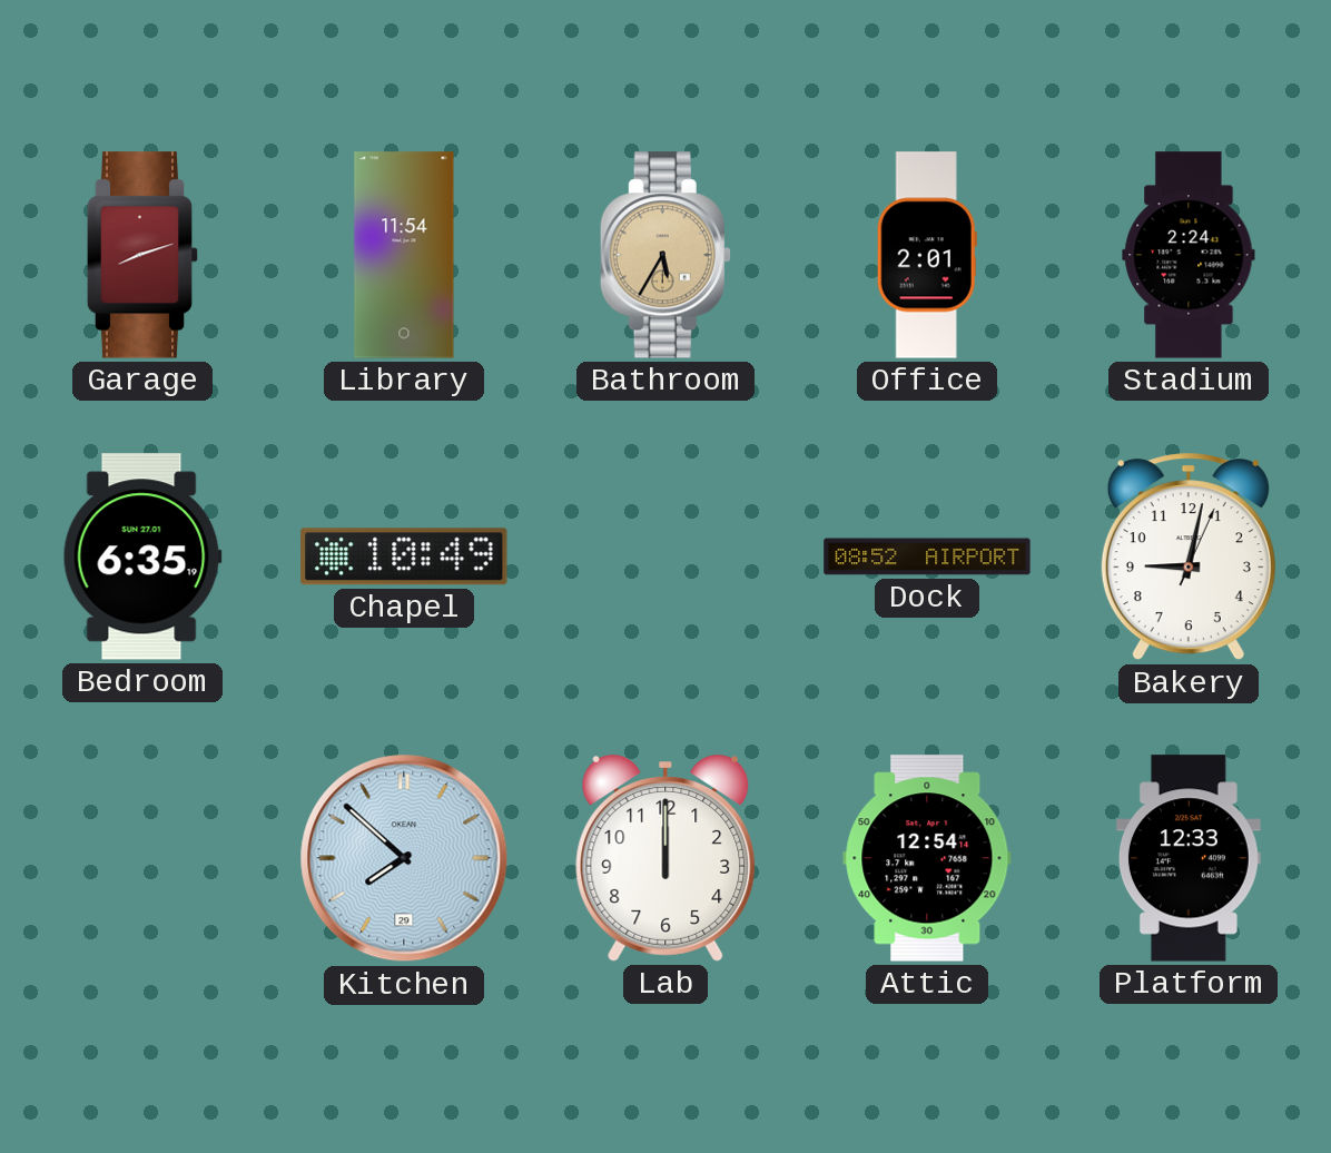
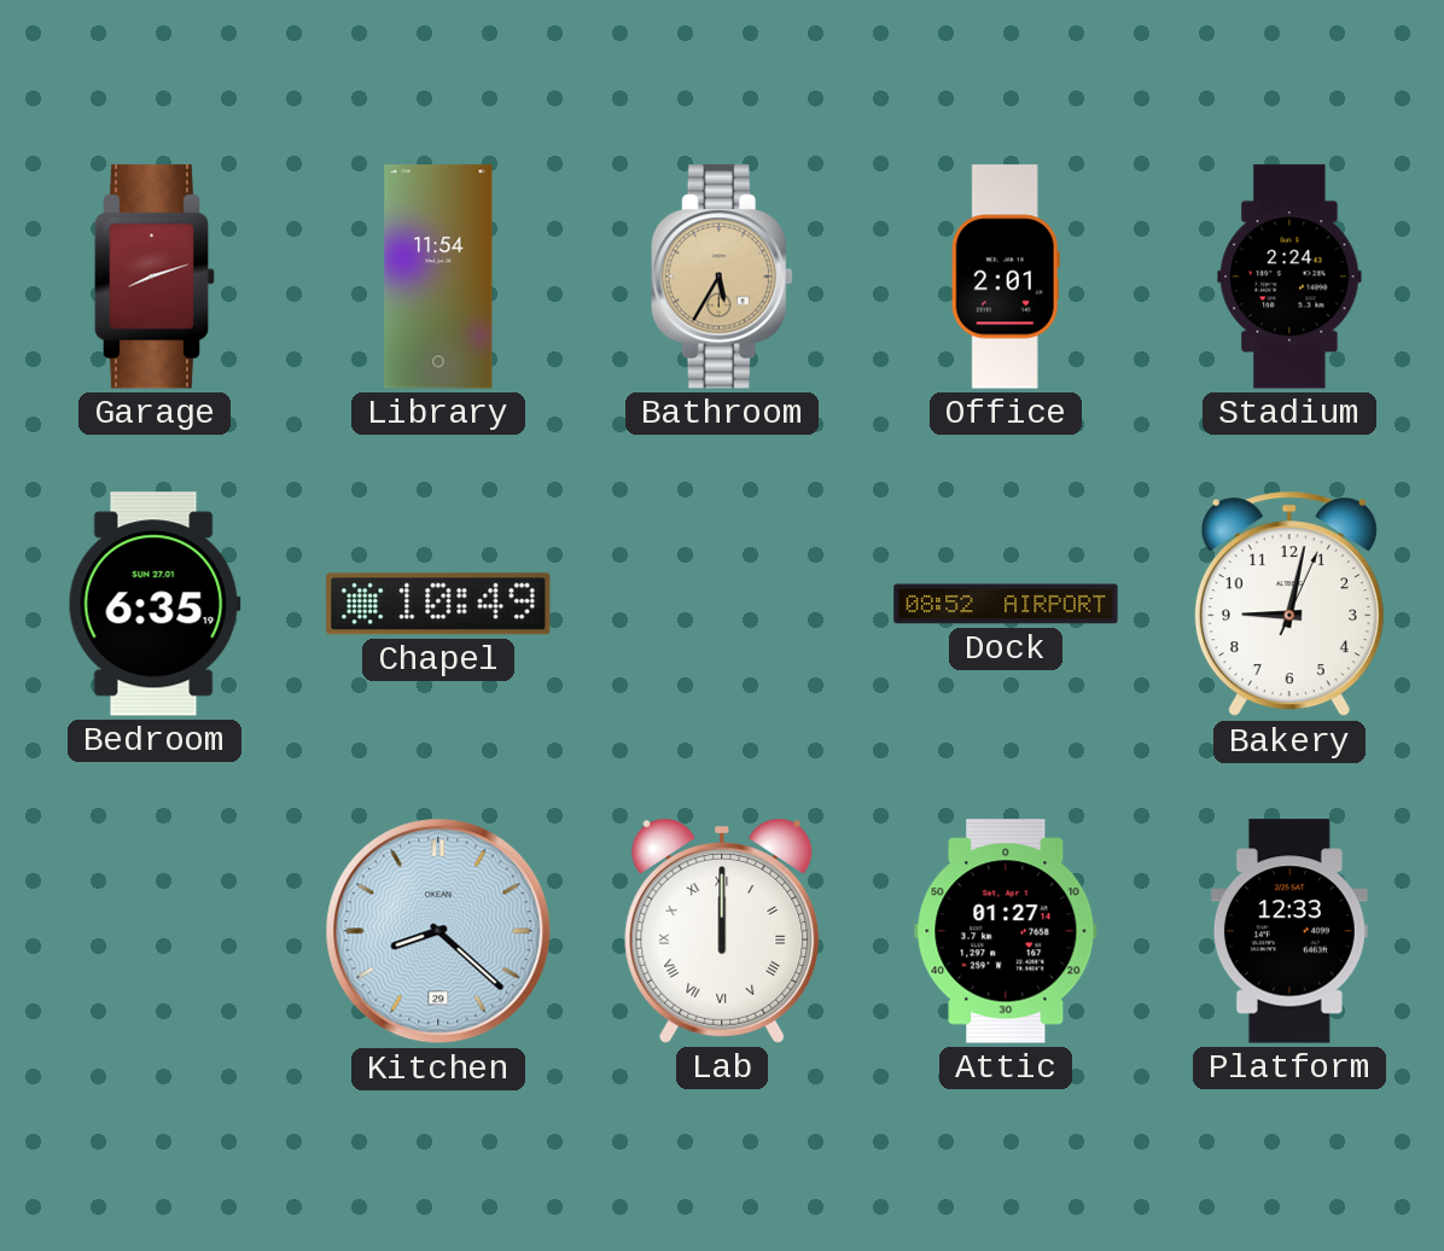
Kitchen: 7:52 -> 8:22 (438, 931)
Lab numerals: Arabic -> Roman (722, 932)
Attic: 12:54 -> 01:27 (1006, 931)
